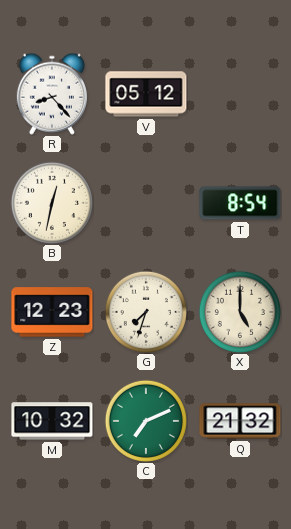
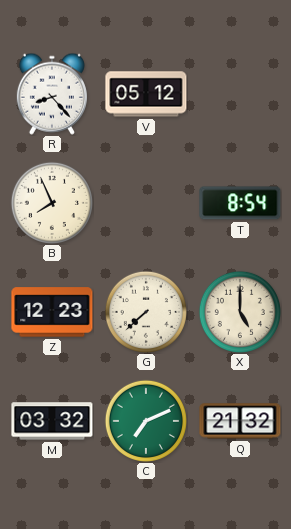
B: 12:32 -> 7:56 (52, 203)
G: 7:33 -> 7:38 (146, 312)
M: 10:32 -> 03:32 (52, 421)
